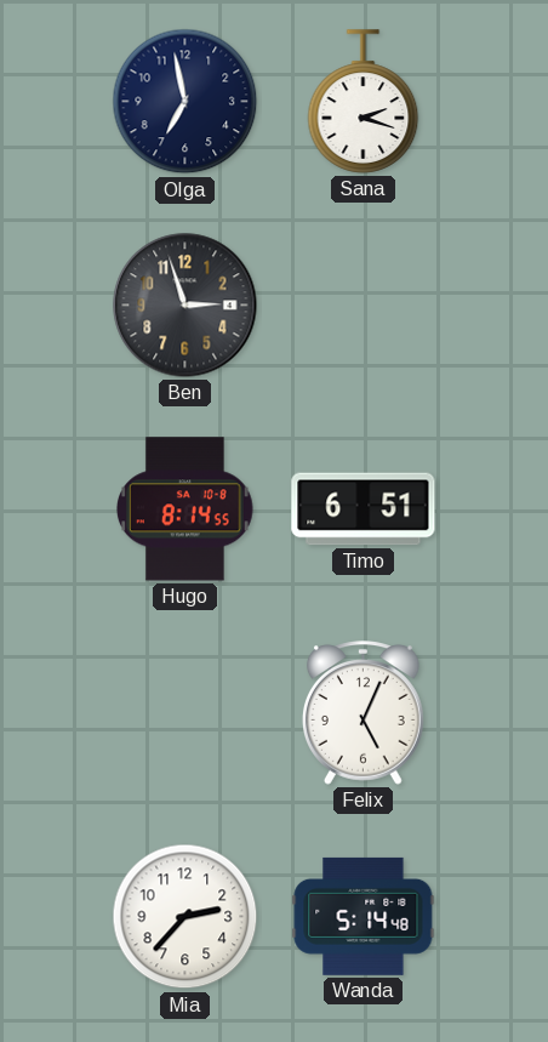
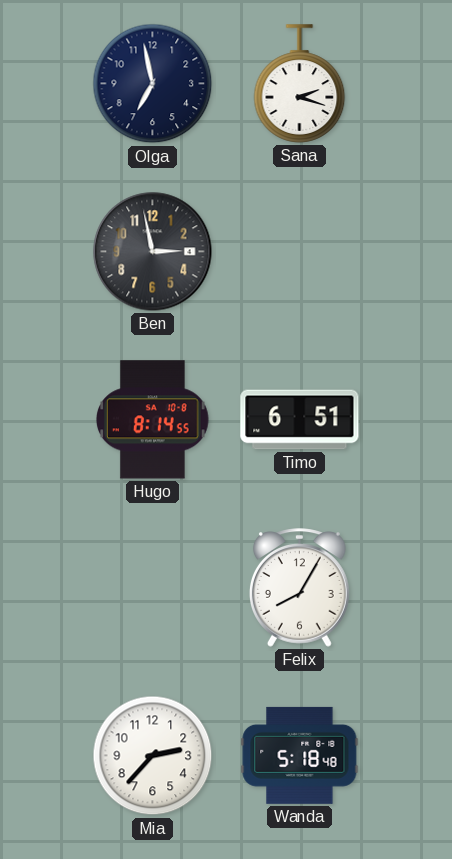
Ben: 2:57 -> 2:58 (153, 252)
Felix: 5:04 -> 8:05 (299, 588)
Wanda: 5:14 -> 5:18 (300, 755)
